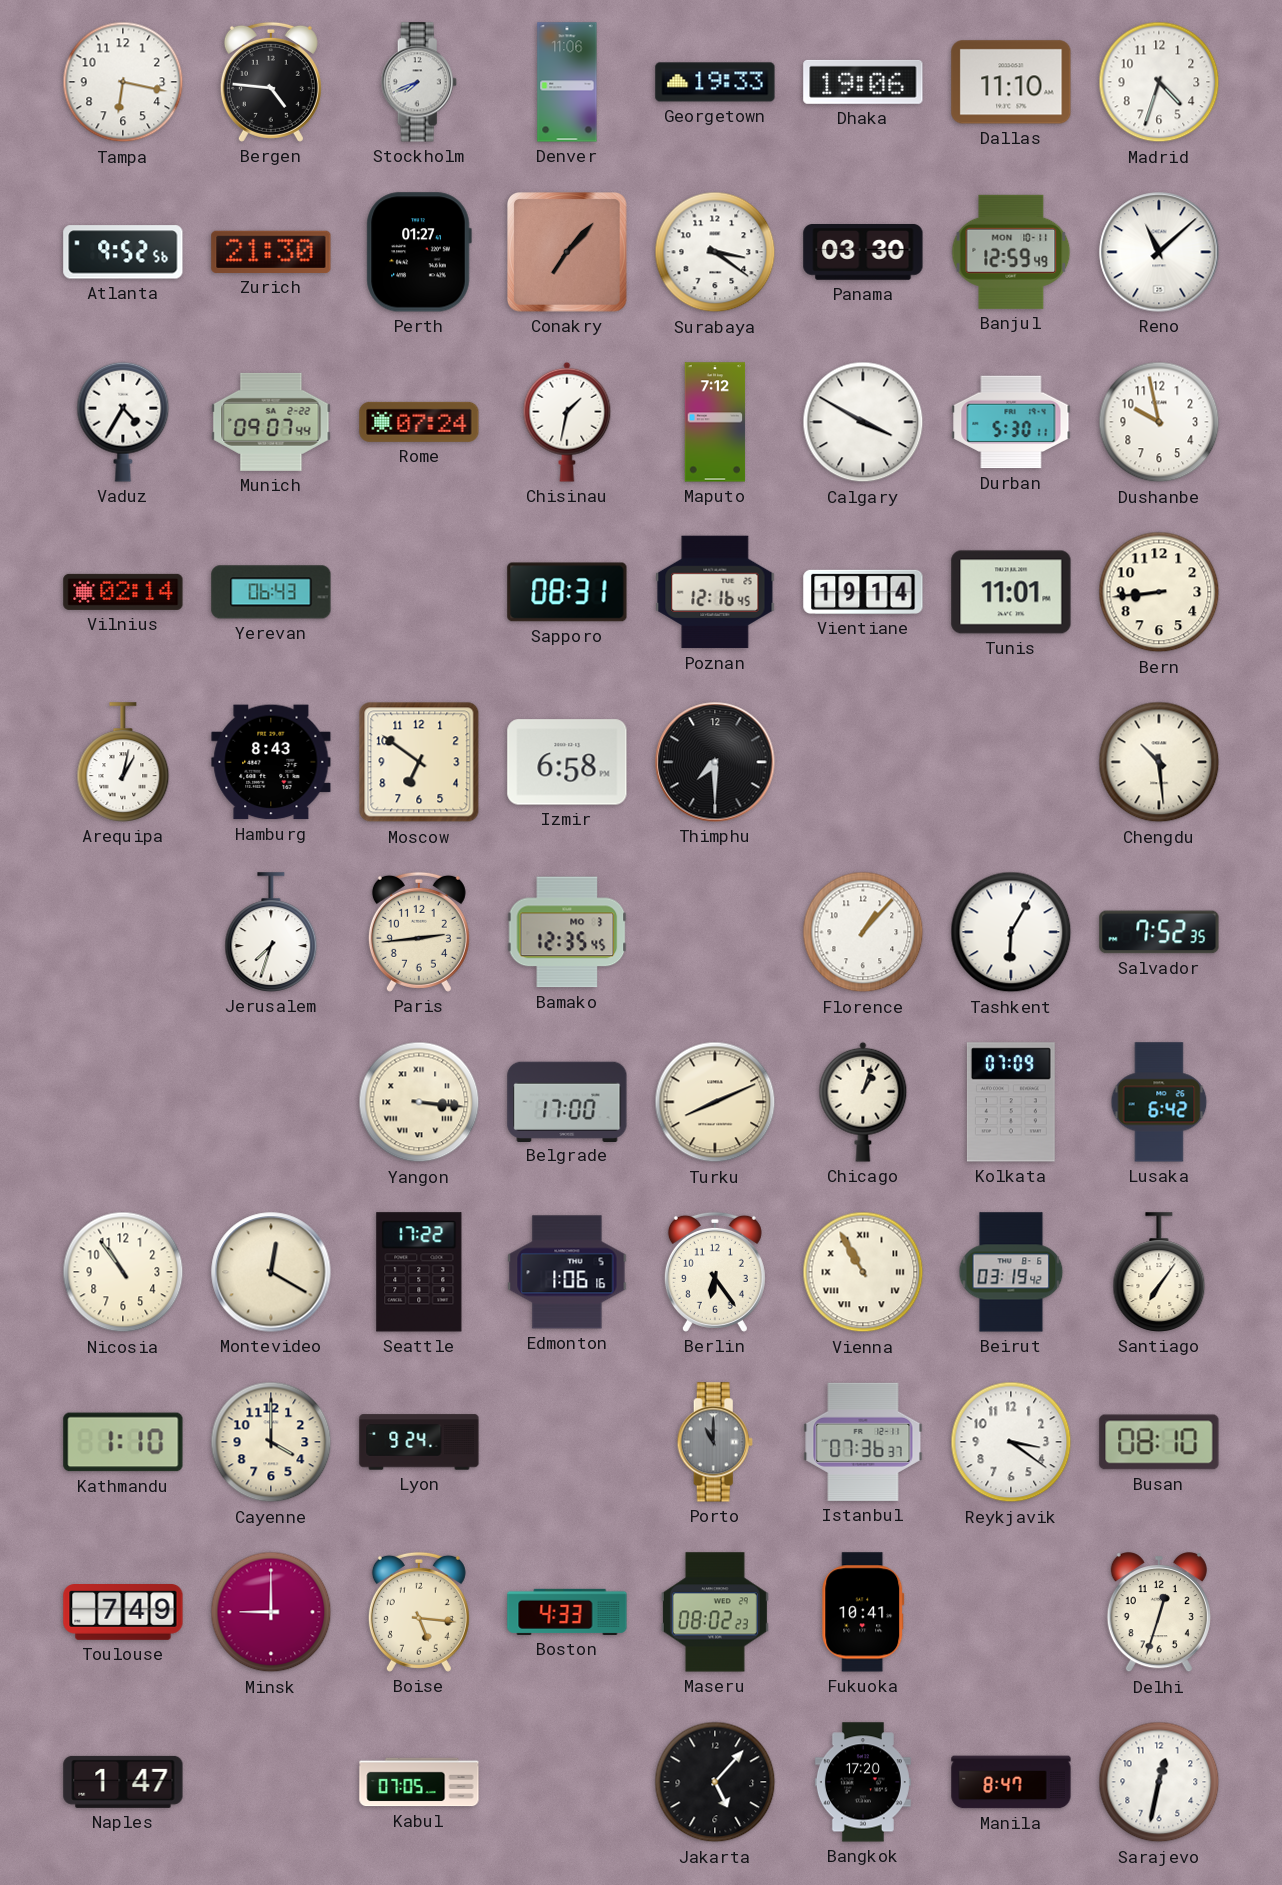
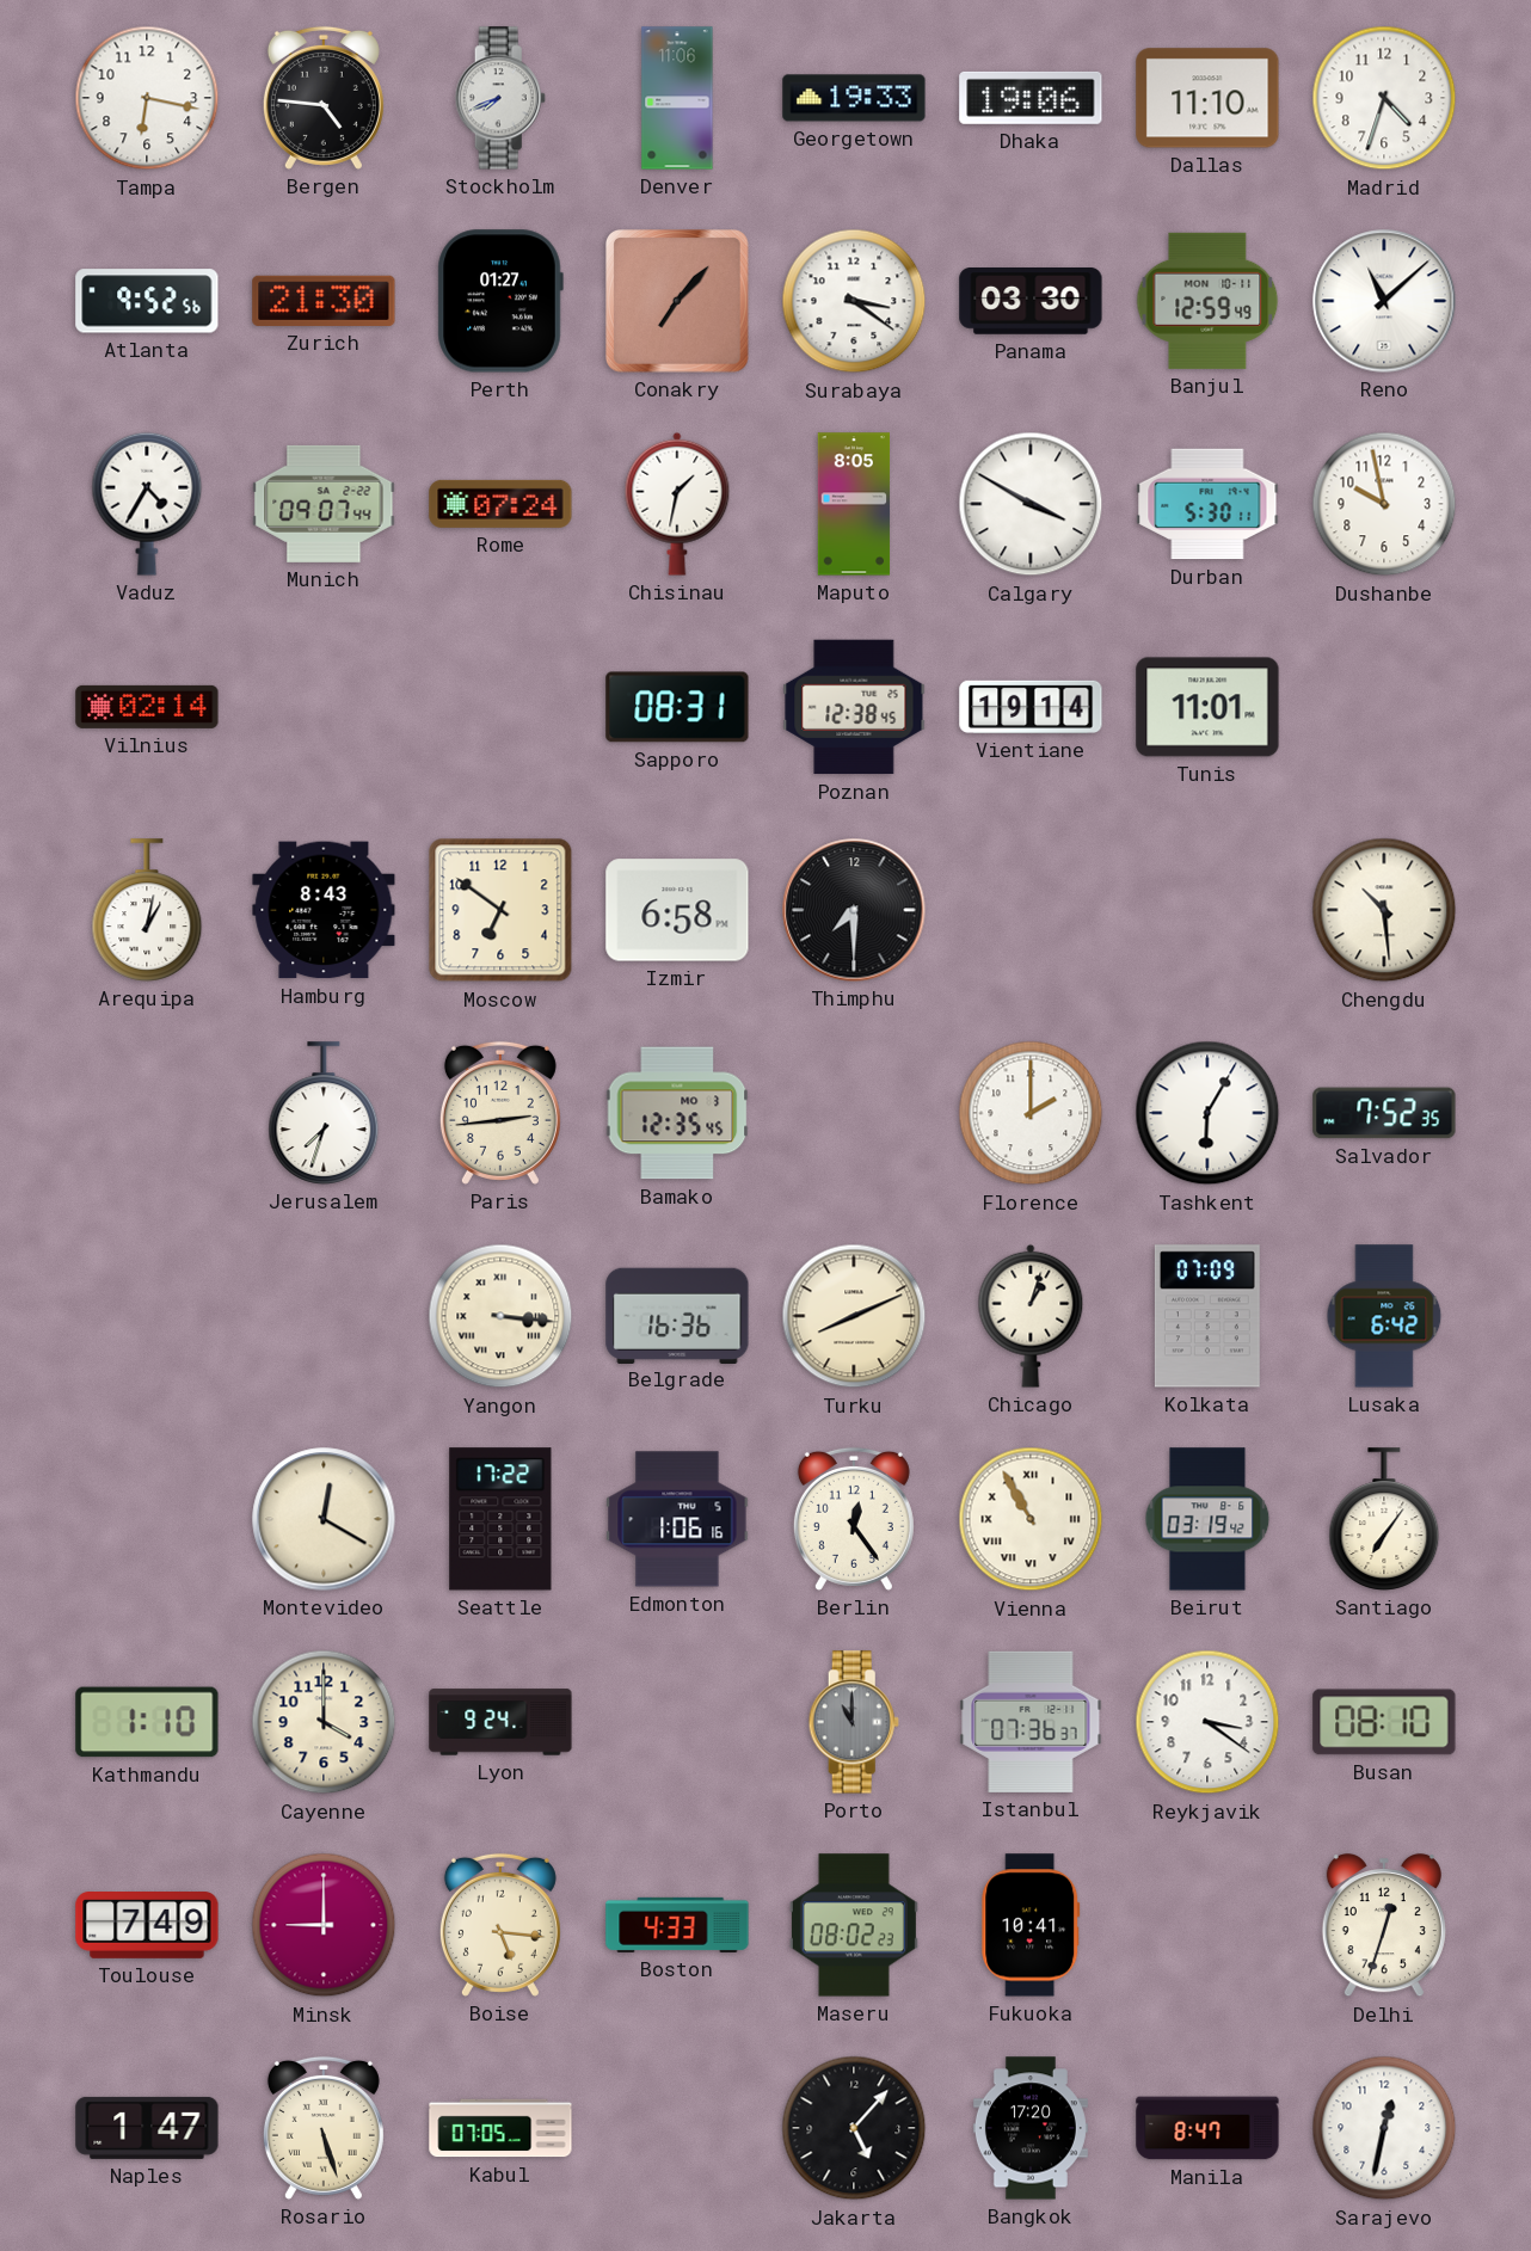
Maputo: 7:12 -> 8:05 (854, 504)
Yerevan: 06:43 -> none (271, 592)
Poznan: 12:16 -> 12:38 (854, 707)
Bern: 8:44 -> none (1159, 592)
Florence: 1:07 -> 2:00 (1031, 1113)
Belgrade: 17:00 -> 16:36 (677, 1315)
Nicosia: 10:54 -> none (123, 1272)
Berlin: 6:24 -> 12:24 (854, 1519)
Rosario: none -> 5:27 (324, 2128)
